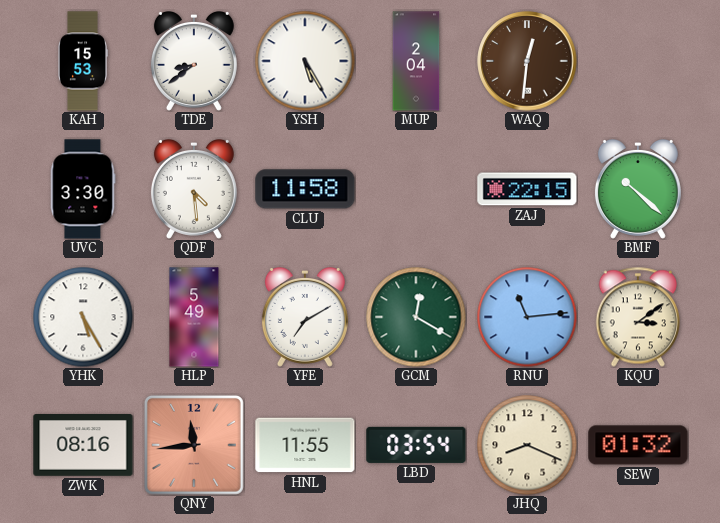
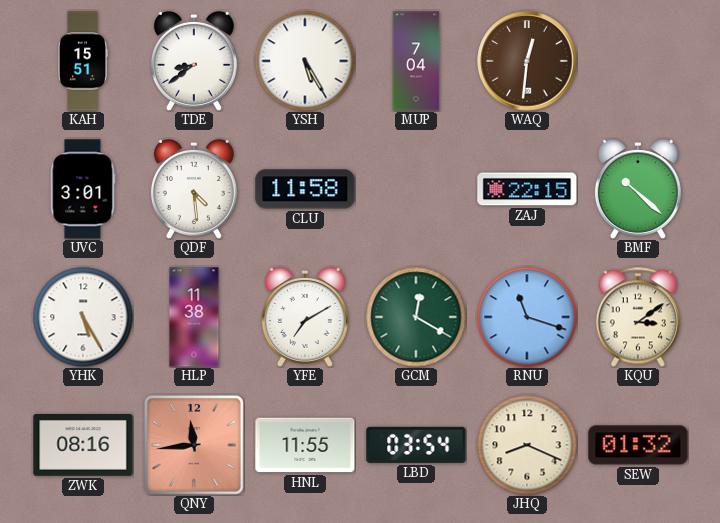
KAH: 15:53 -> 15:51 (82, 61)
MUP: 2:04 -> 7:04 (416, 61)
UVC: 3:30 -> 3:01 (83, 189)
HLP: 5:49 -> 11:38 (194, 317)
RNU: 11:14 -> 11:18 (527, 317)
